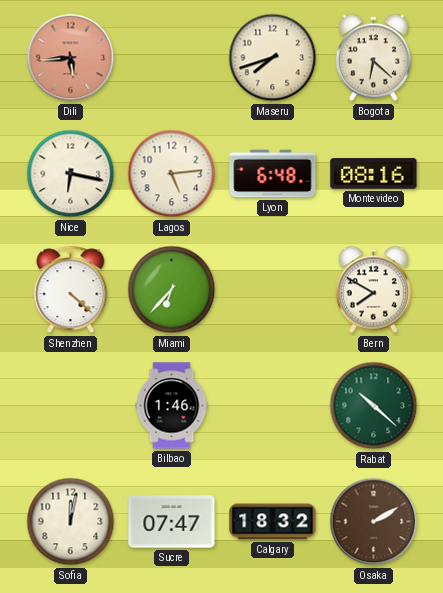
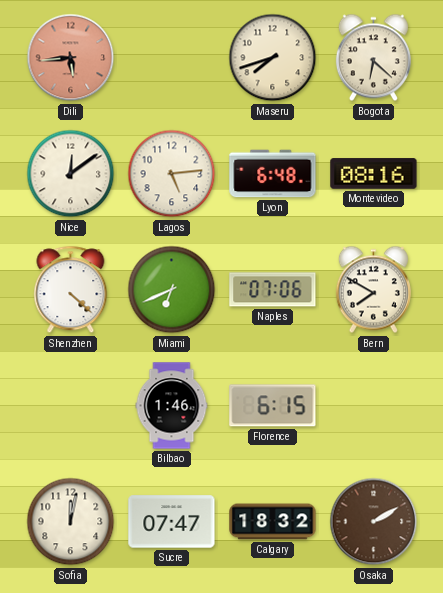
Nice: 6:17 -> 12:09 (71, 174)
Miami: 6:37 -> 6:41 (172, 290)
Naples: none -> 07:06 (273, 290)
Florence: none -> 6:15 (273, 406)
Rabat: 10:22 -> none (374, 406)
